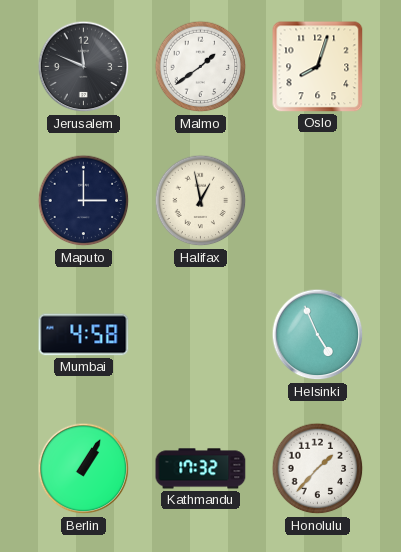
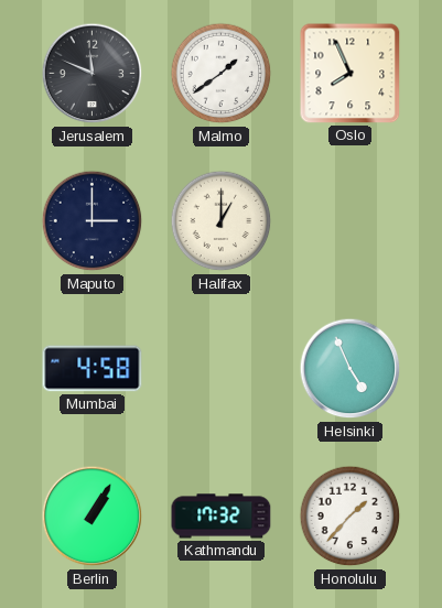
Oslo: 8:03 -> 7:56 (351, 74)
Halifax: 12:58 -> 1:00 (222, 221)
